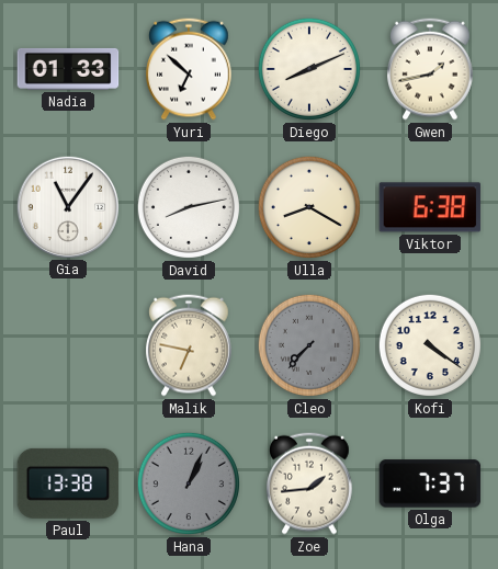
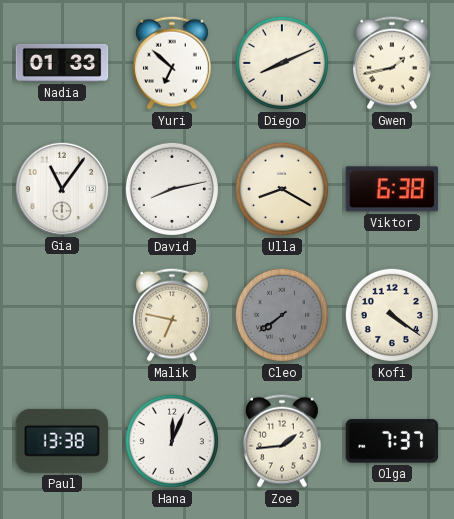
Cleo: 7:37 -> 7:39 (282, 315)
Hana: 1:04 -> 12:04 (172, 441)
Hana dial: grey -> white (172, 441)
